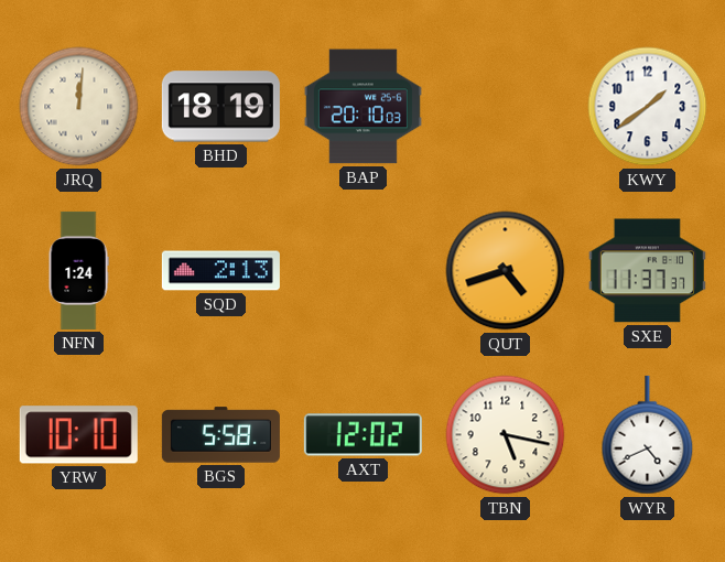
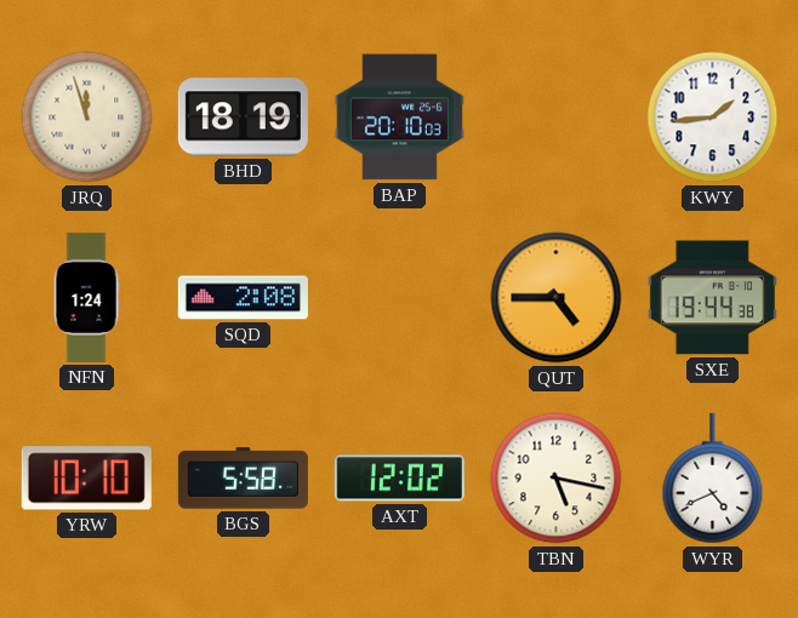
JRQ: 12:01 -> 11:57 (87, 118)
KWY: 1:39 -> 1:44 (713, 118)
SQD: 2:13 -> 2:08 (243, 298)
QUT: 4:42 -> 4:45 (557, 298)
SXE: 11:37 -> 19:44 (712, 298)
